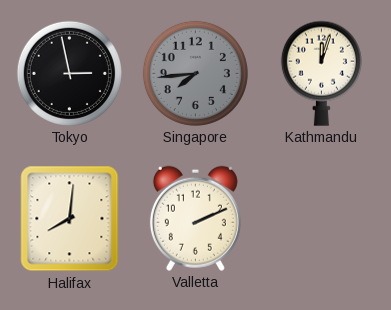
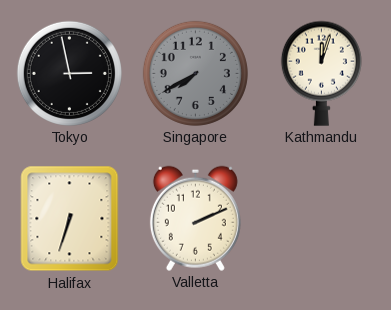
Singapore: 7:44 -> 7:40 (195, 73)
Halifax: 8:01 -> 6:33 (70, 219)
